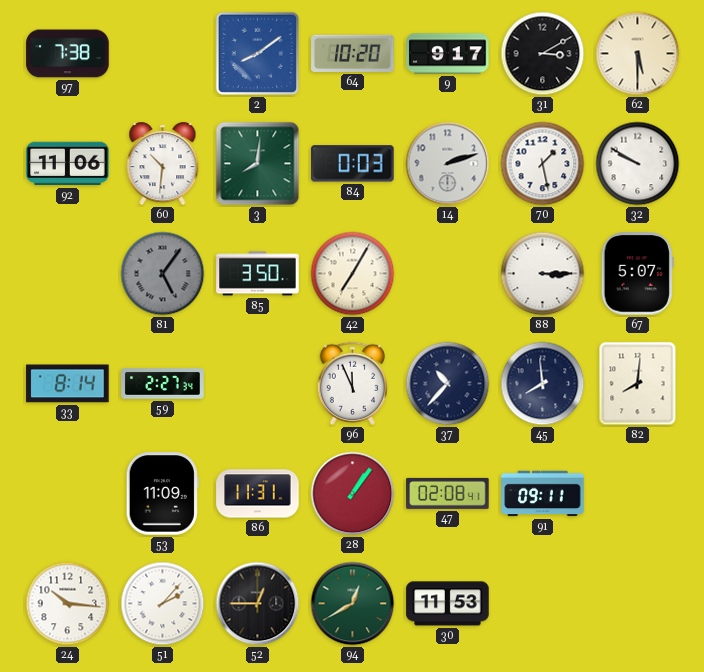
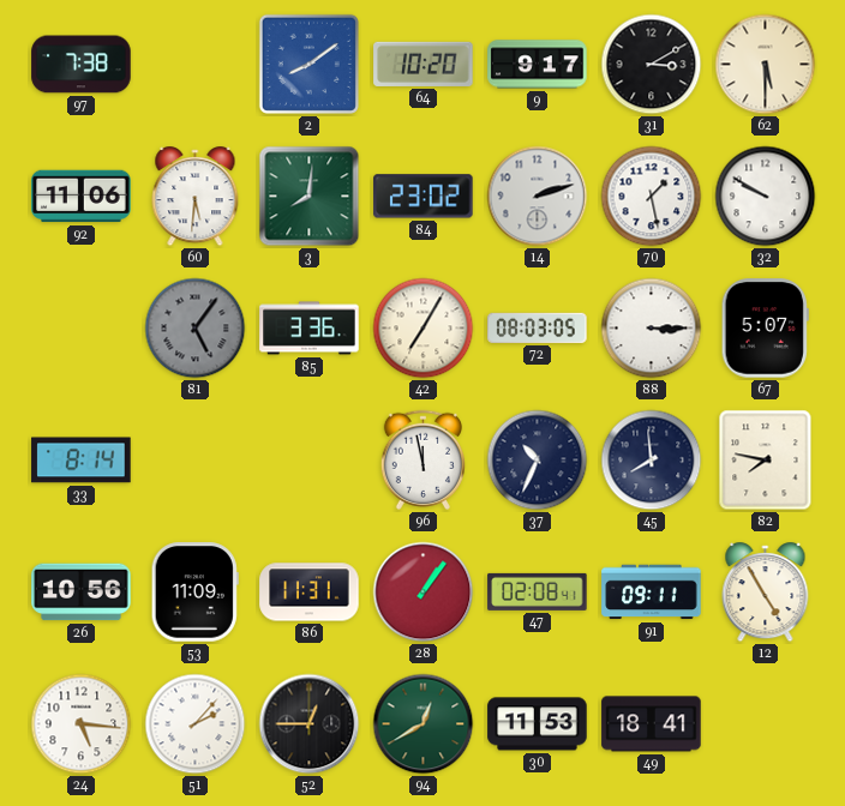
60: 10:31 -> 5:31 (196, 197)
84: 0:03 -> 23:02 (424, 197)
85: 3:50 -> 3:36 (310, 329)
72: none -> 08:03 (538, 327)
59: 2:27 -> none (163, 384)
96: 11:56 -> 11:58 (422, 459)
37: 10:37 -> 10:34 (538, 461)
82: 8:01 -> 7:47 (766, 461)
26: none -> 10:56 (82, 593)
12: none -> 4:55 (766, 593)
24: 10:16 -> 5:16 (82, 724)
49: none -> 18:41 (652, 724)
